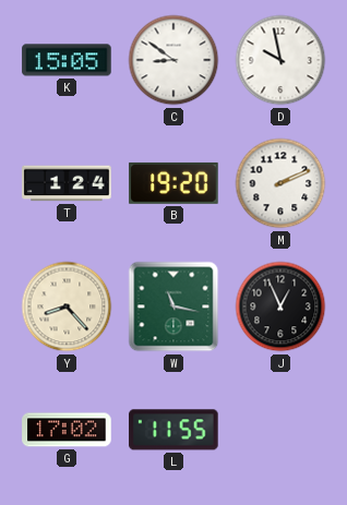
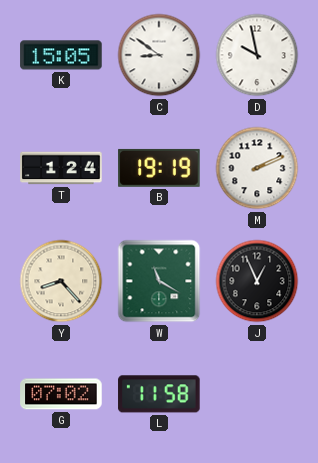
B: 19:20 -> 19:19 (159, 168)
W: 11:17 -> 11:20 (159, 281)
G: 17:02 -> 07:02 (61, 394)
L: 11:55 -> 11:58 (159, 394)
